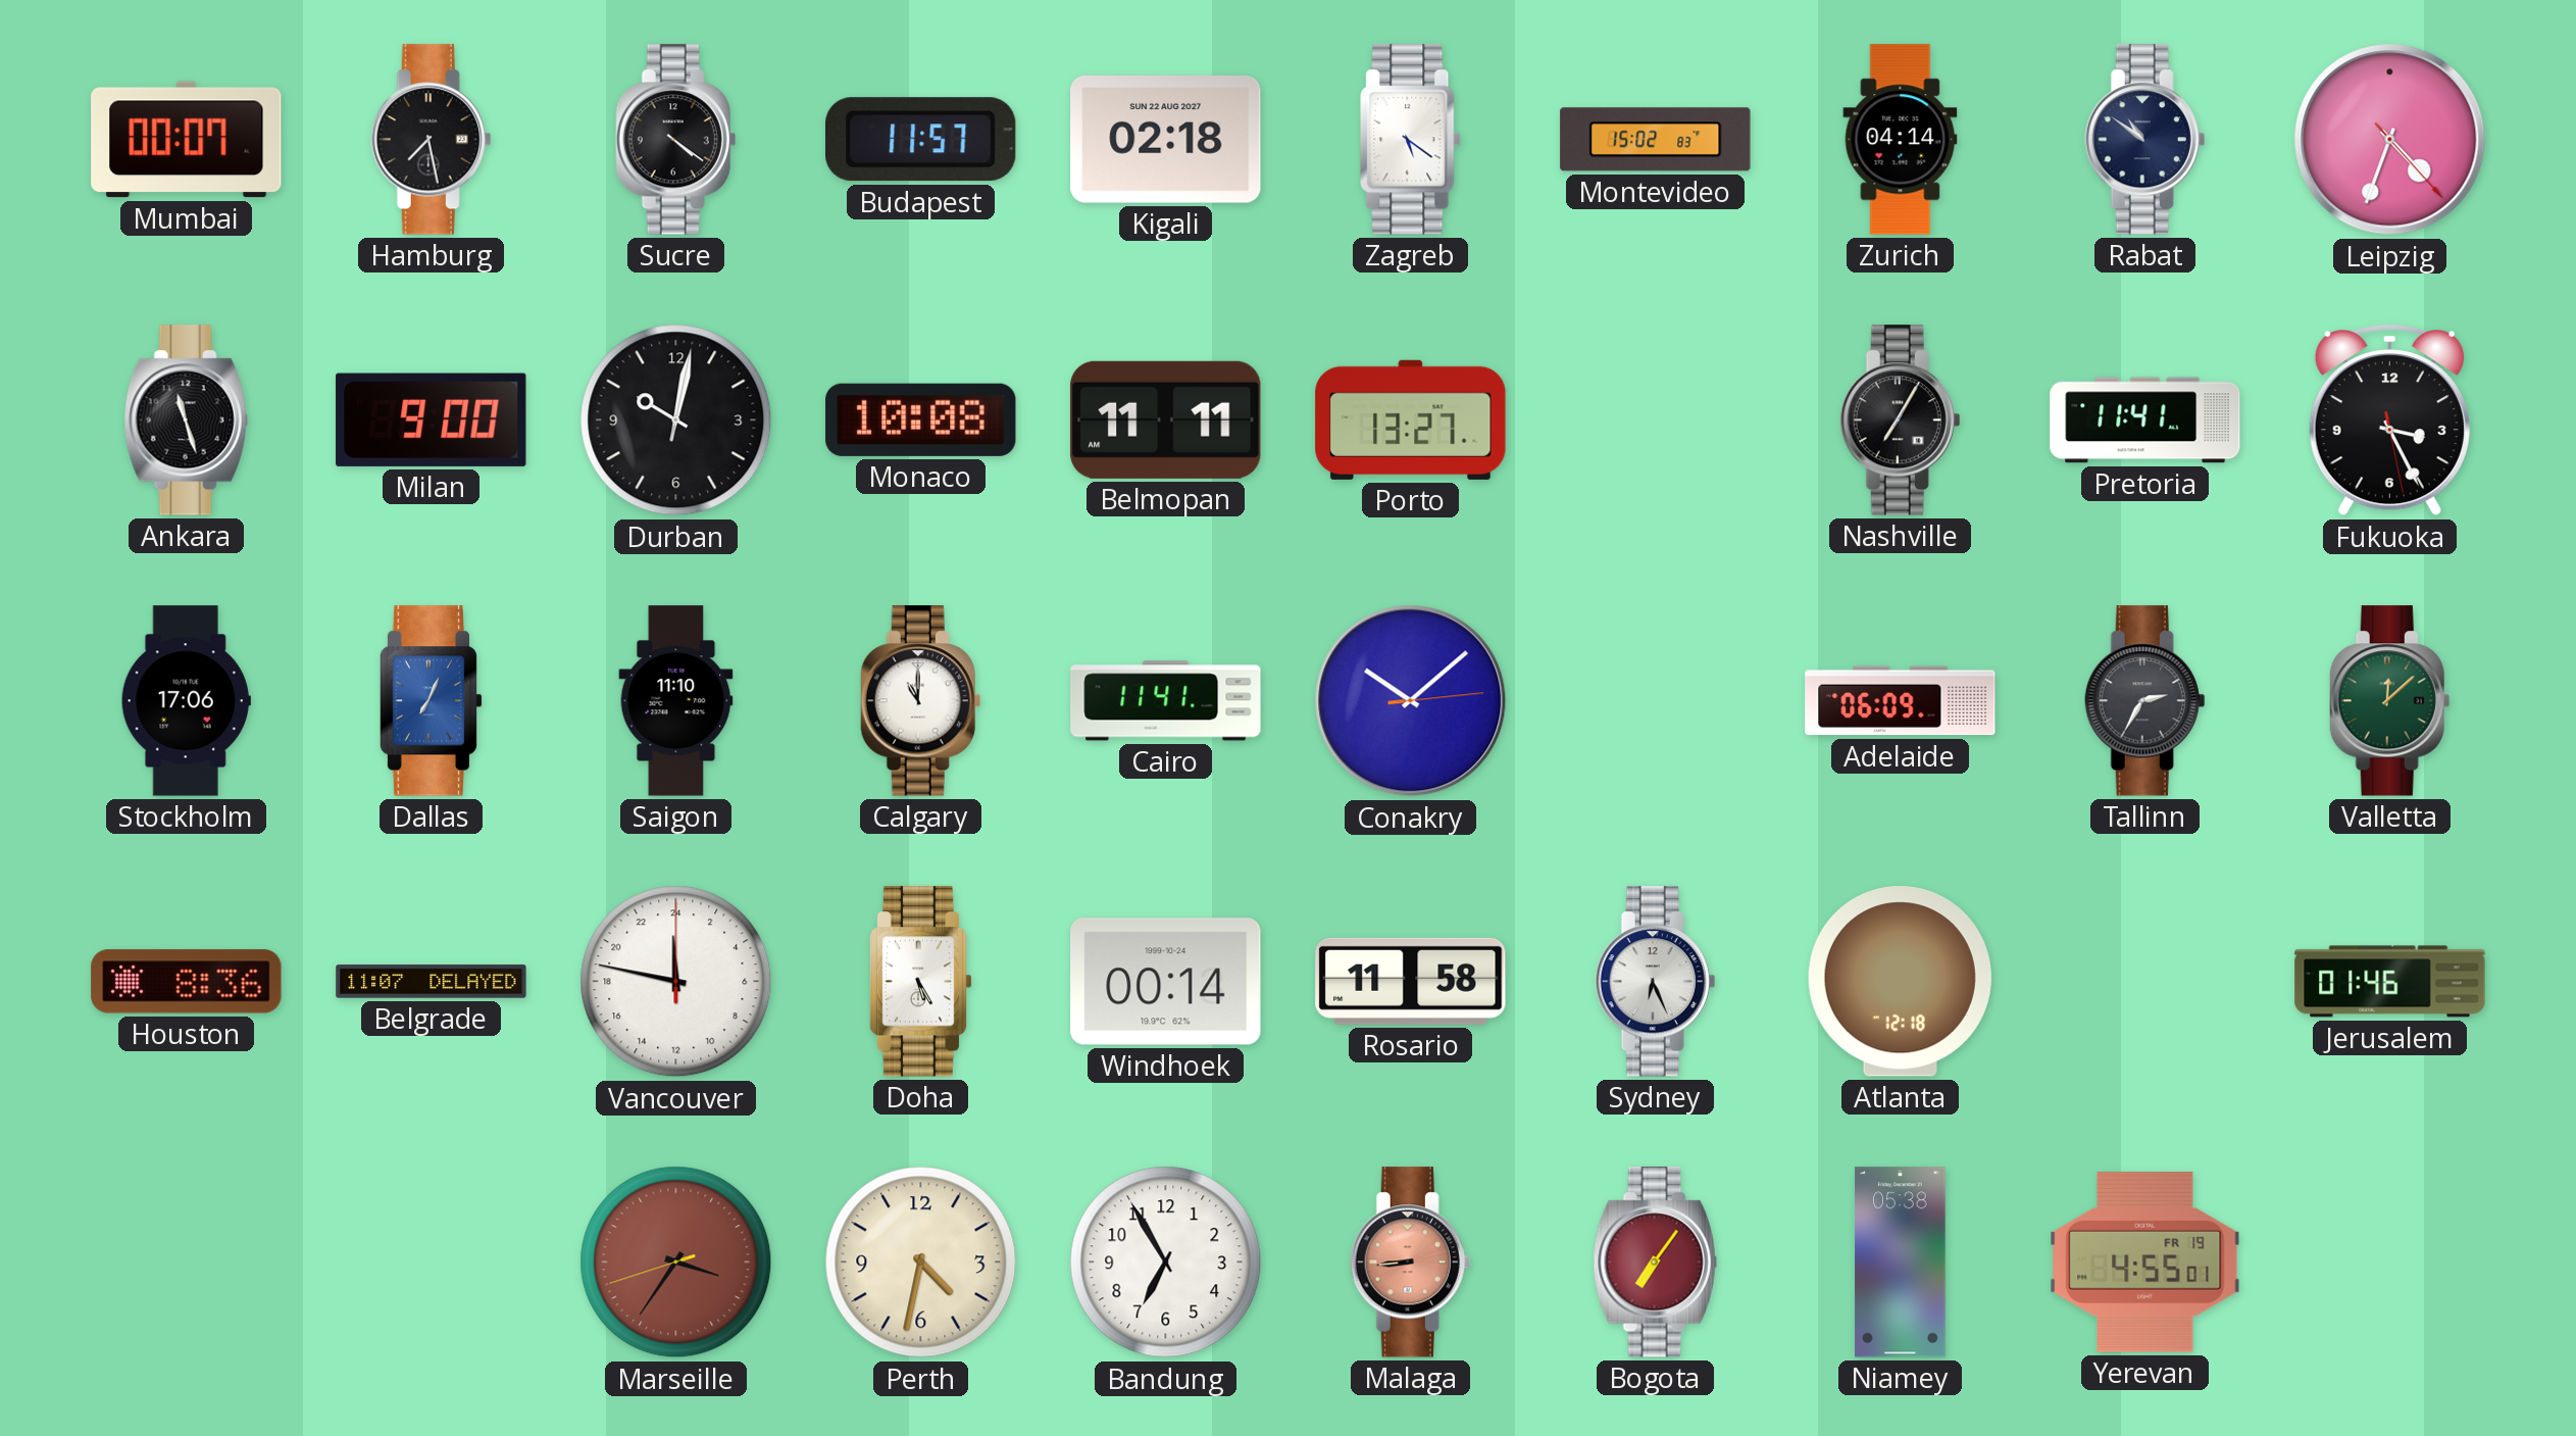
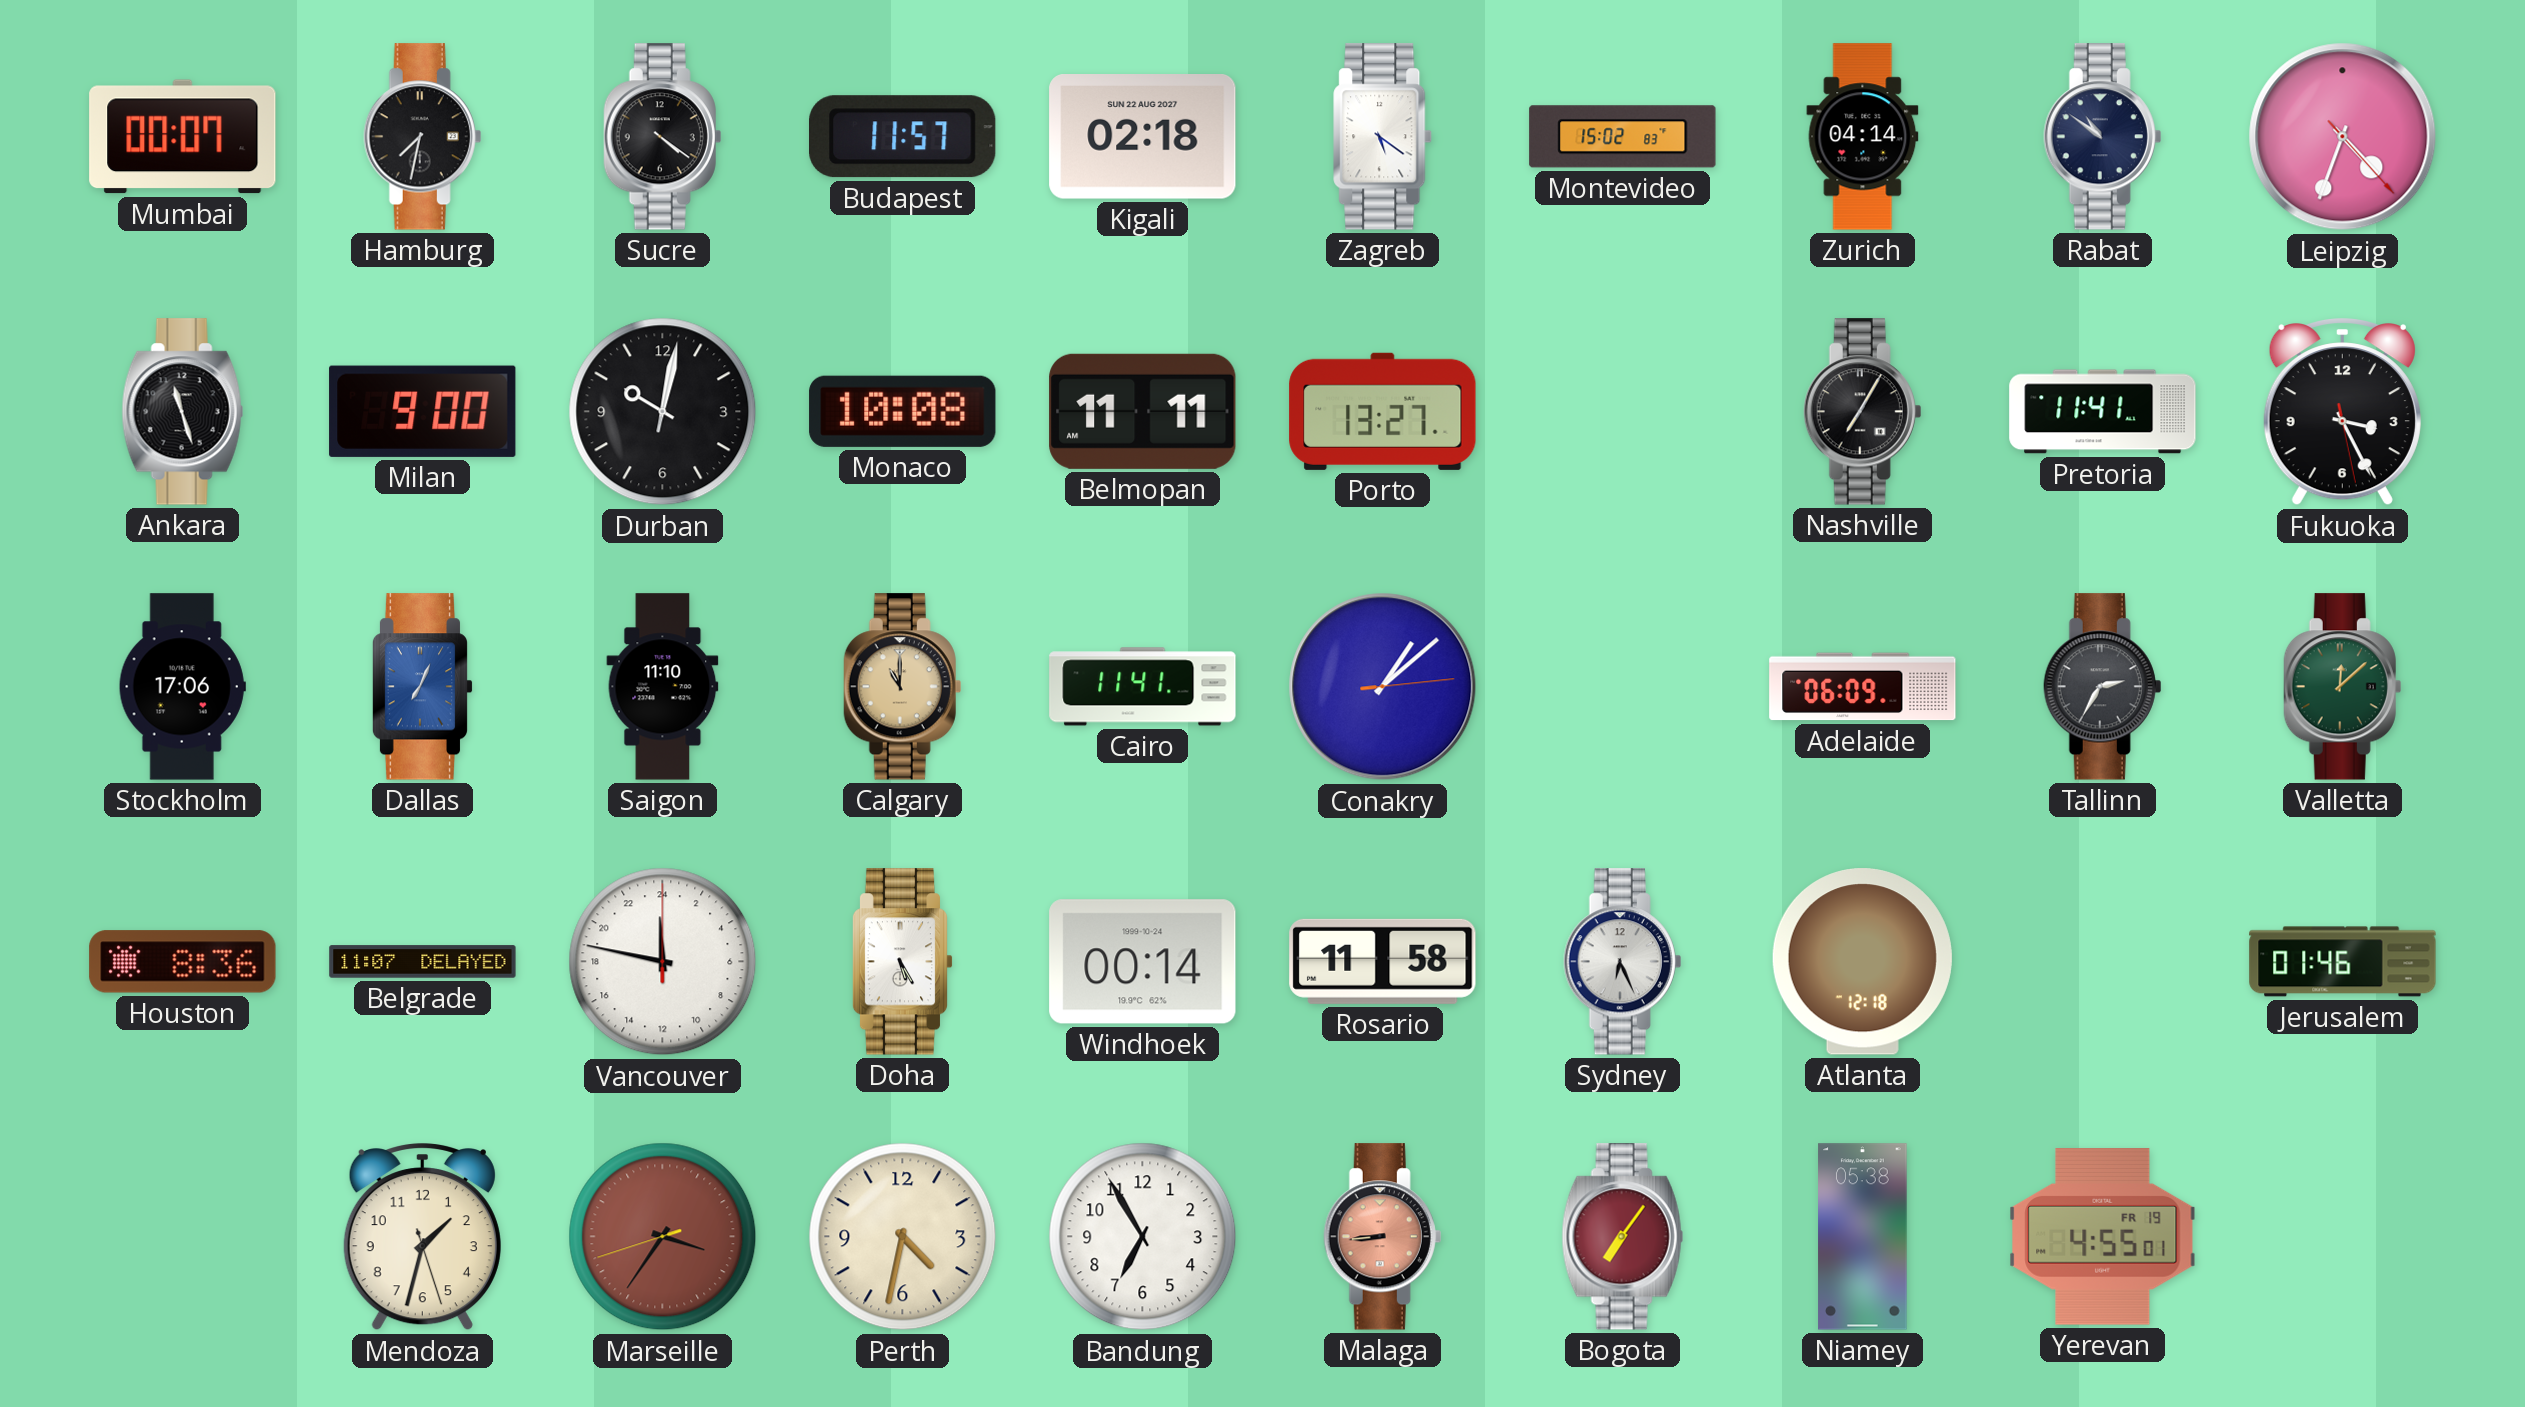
Hamburg: 7:28 -> 7:32 (423, 137)
Calgary dial: white -> champagne (903, 687)
Conakry: 10:08 -> 1:08 (1383, 687)
Mendoza: none -> 1:32 (422, 1238)
